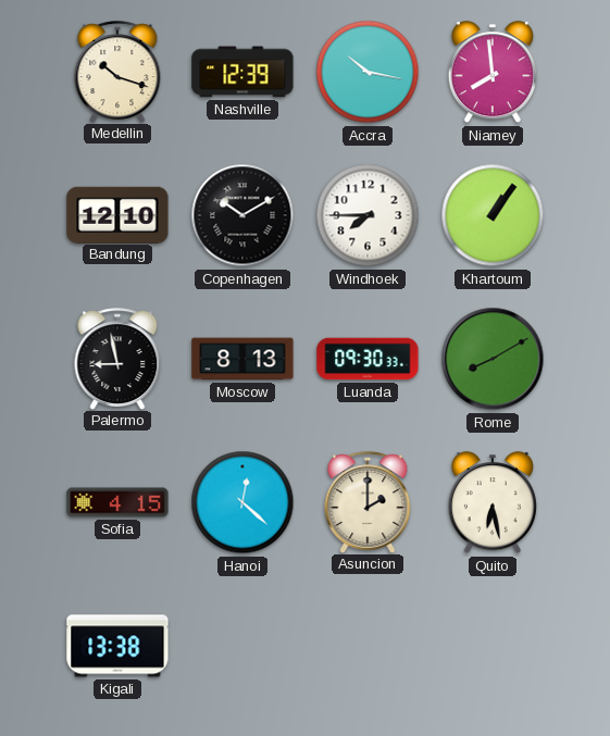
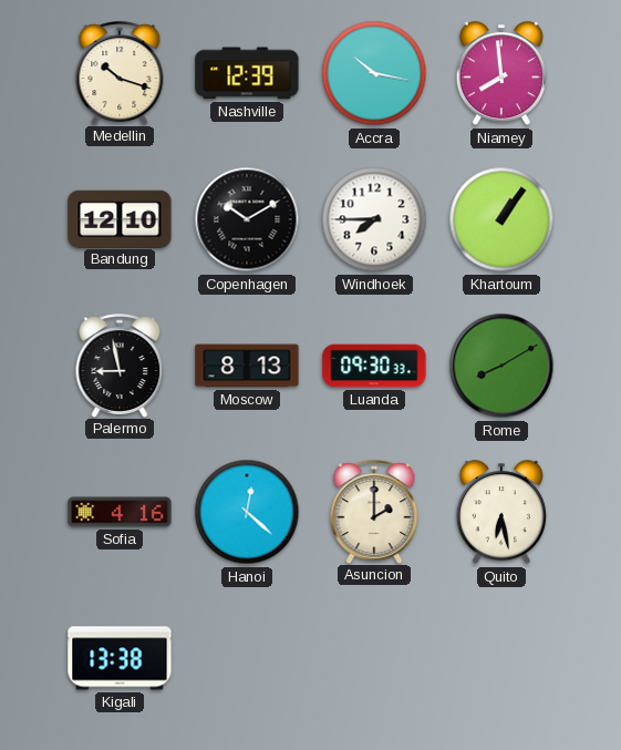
Sofia: 4:15 -> 4:16 (120, 512)
